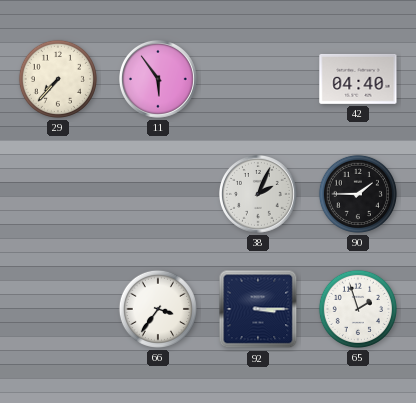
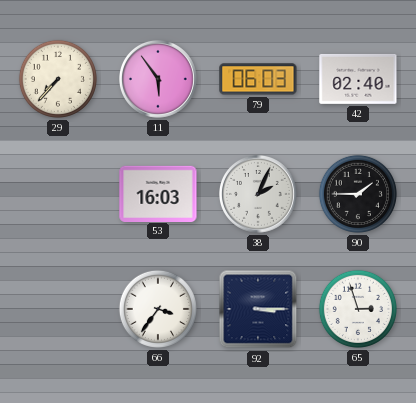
79: none -> 06:03 (258, 79)
42: 04:40 -> 02:40 (358, 79)
53: none -> 16:03 (158, 193)
65: 1:57 -> 2:57 (358, 309)
